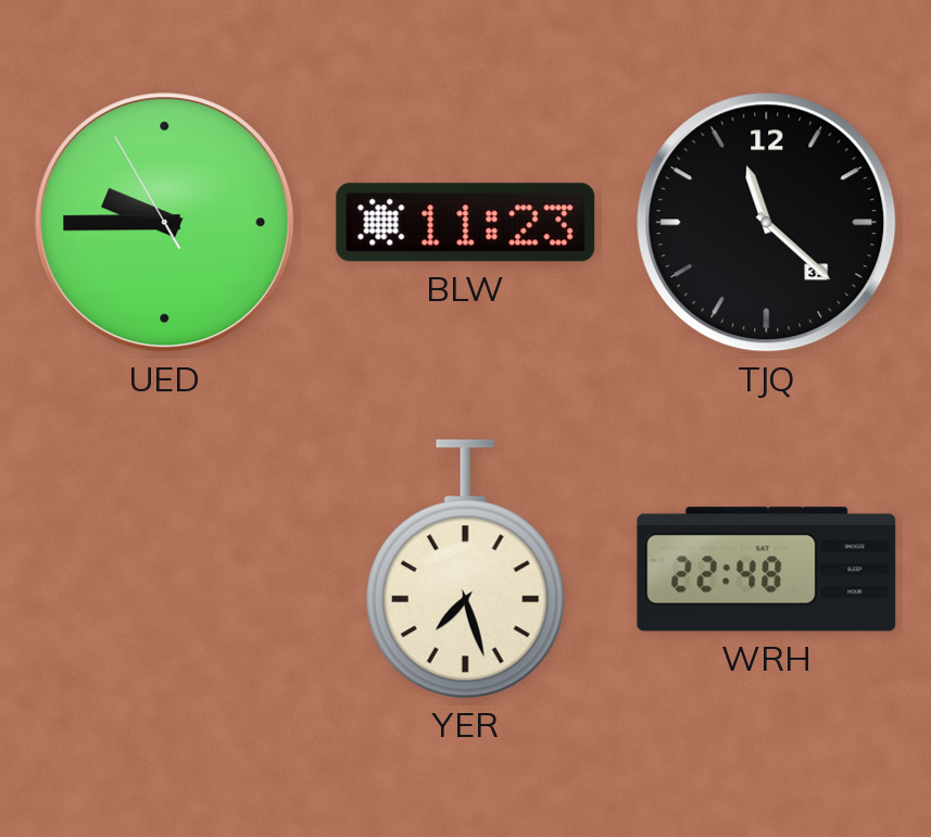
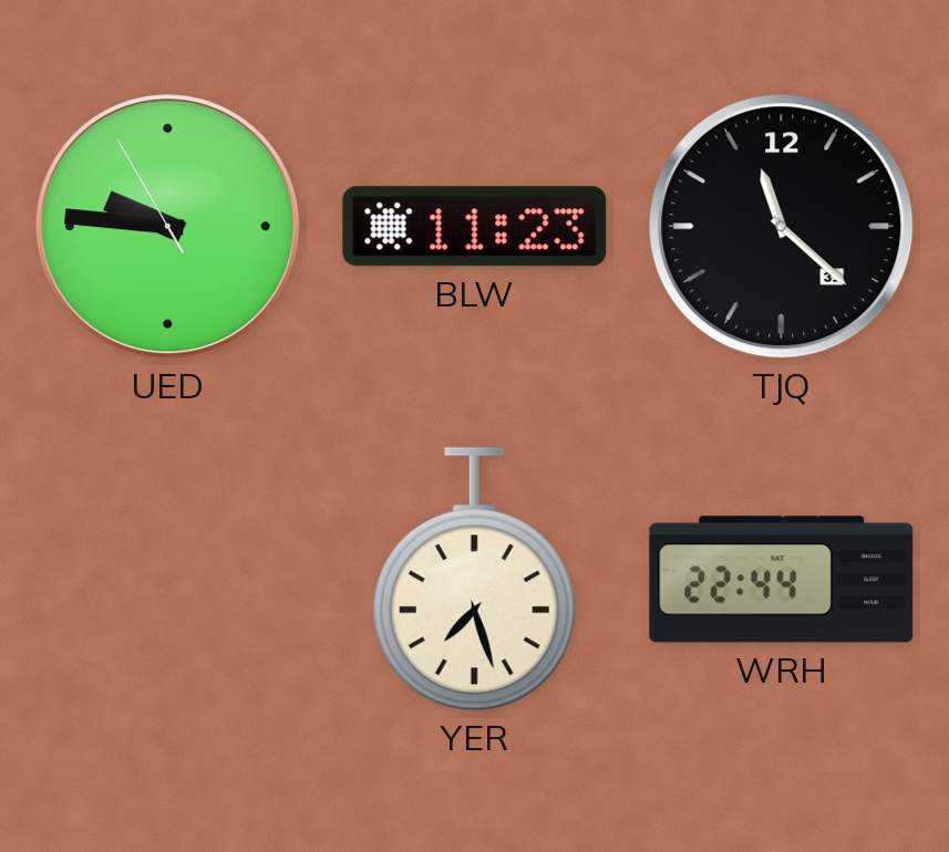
UED: 9:44 -> 9:45 (168, 227)
WRH: 22:48 -> 22:44 (782, 580)
